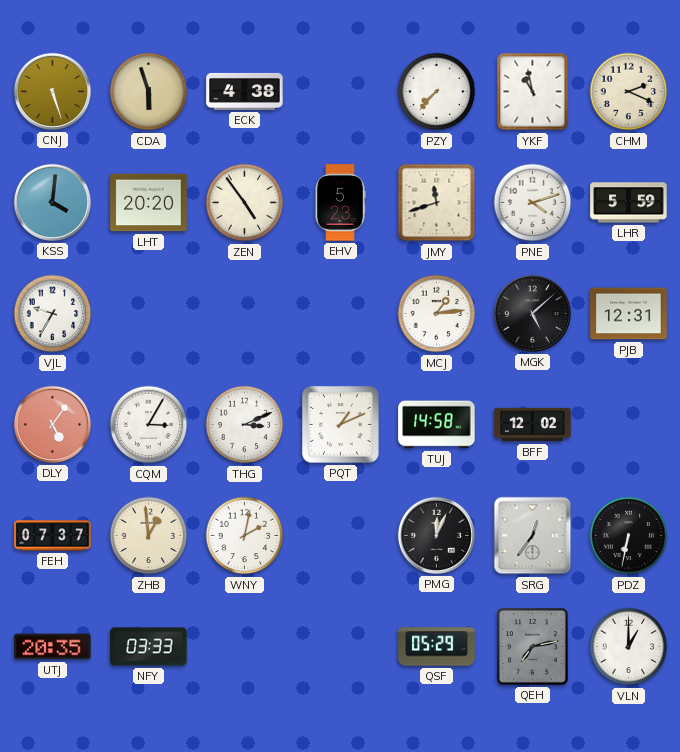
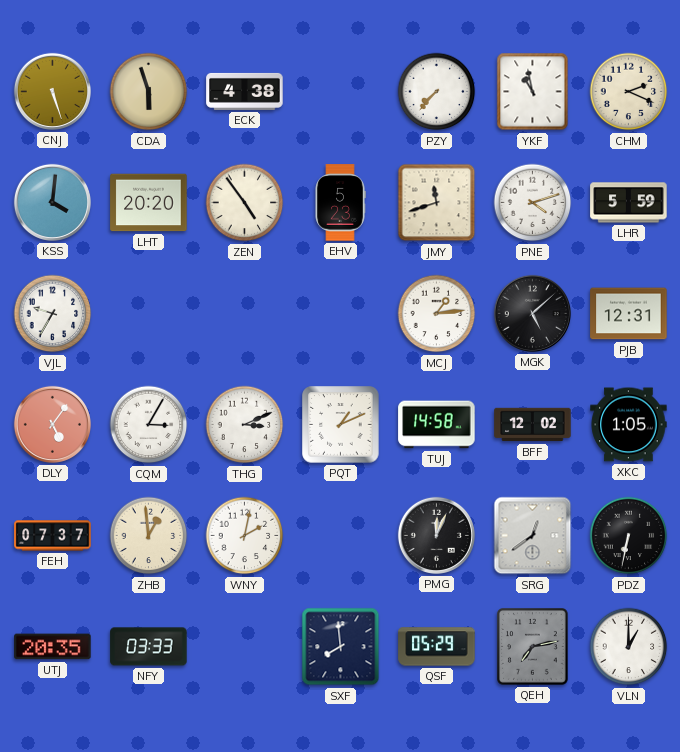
XKC: none -> 1:05 (629, 425)
SRG: 12:36 -> 12:39 (533, 536)
SXF: none -> 7:59 (341, 647)
